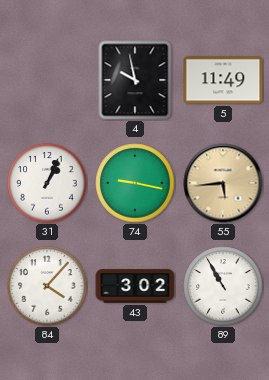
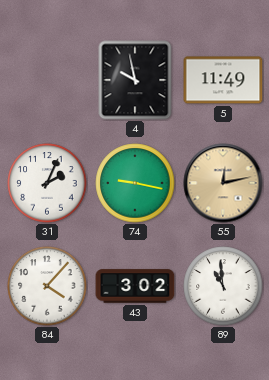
31: 1:04 -> 2:04 (47, 183)
55: 5:44 -> 12:13 (223, 183)
89: 10:55 -> 10:59 (223, 286)
